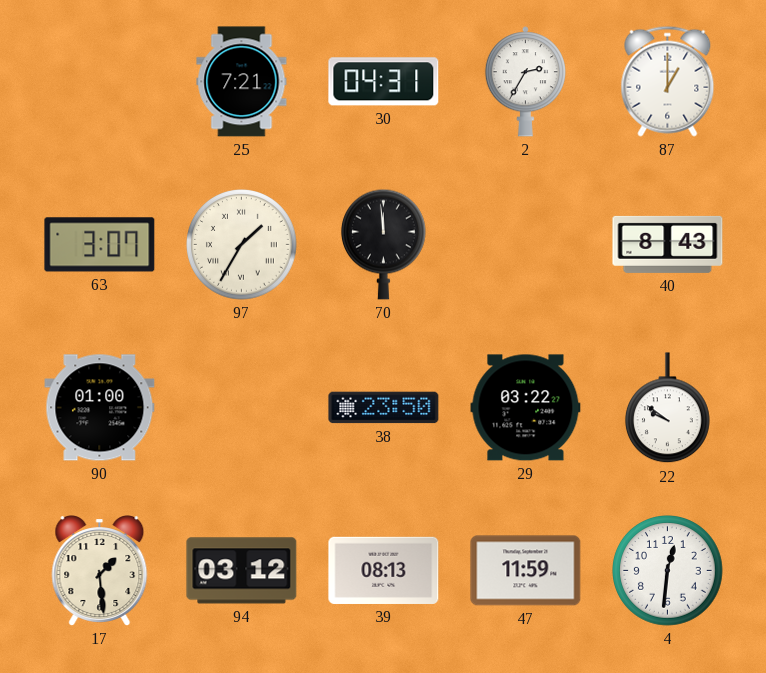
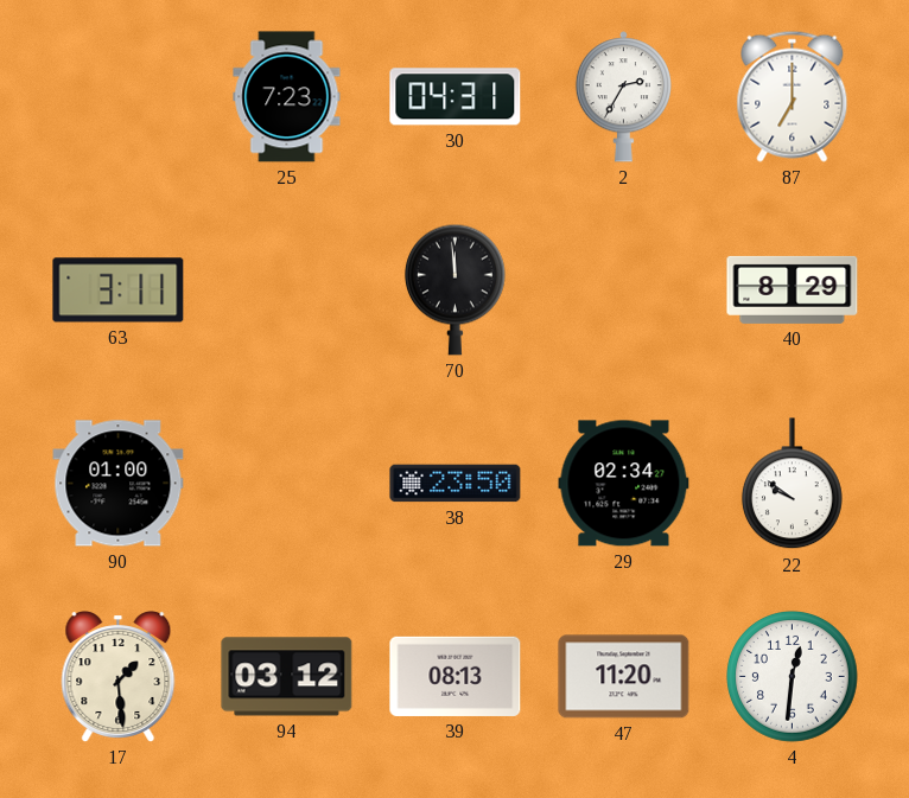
25: 7:21 -> 7:23 (287, 97)
87: 1:00 -> 7:00 (793, 96)
63: 3:07 -> 3:11 (119, 291)
97: 1:35 -> none (242, 245)
40: 8:43 -> 8:29 (793, 289)
29: 03:22 -> 02:34 (624, 484)
47: 11:59 -> 11:20 (624, 677)
